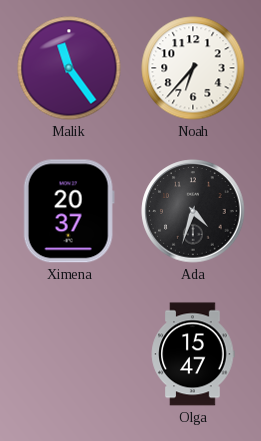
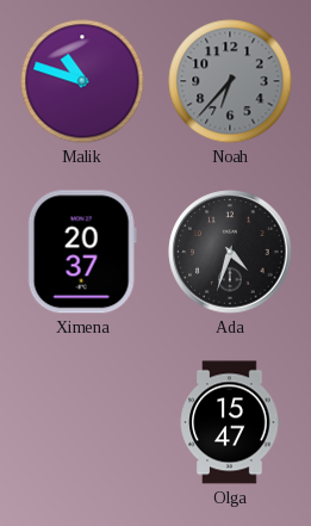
Malik: 11:24 -> 10:48 (82, 81)
Noah dial: white -> grey (230, 81)
